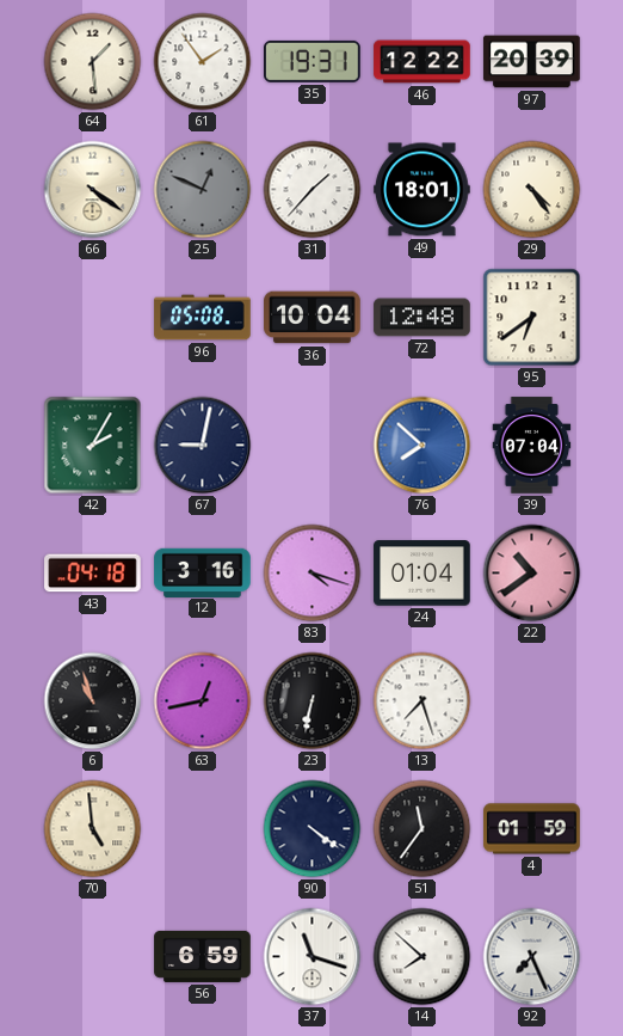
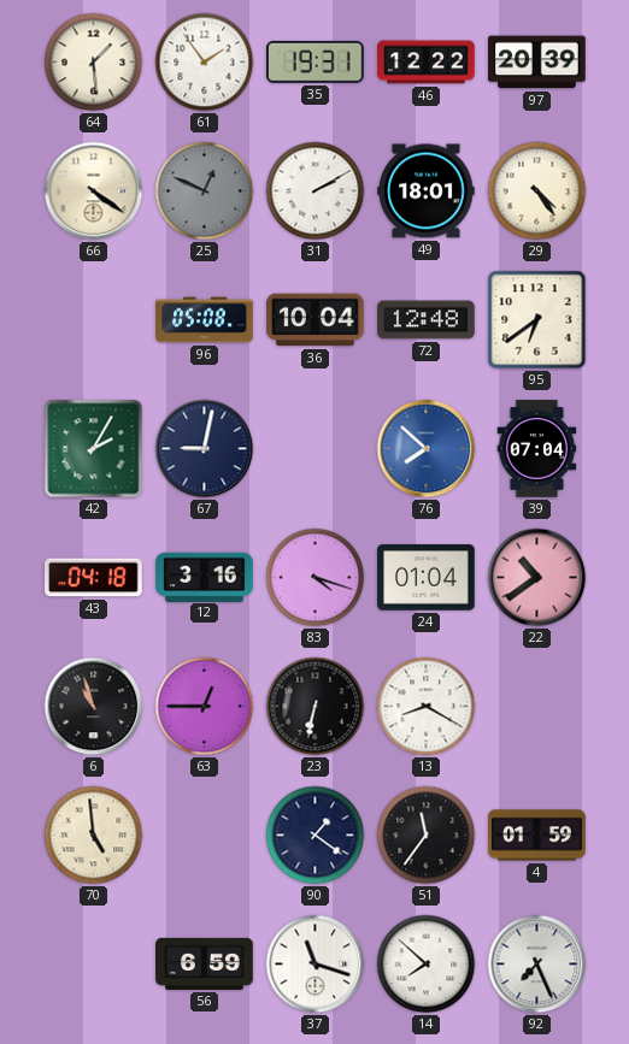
31: 1:37 -> 2:10 (316, 191)
63: 12:43 -> 12:45 (205, 707)
13: 7:27 -> 8:20 (427, 707)
90: 4:21 -> 1:21 (316, 836)
